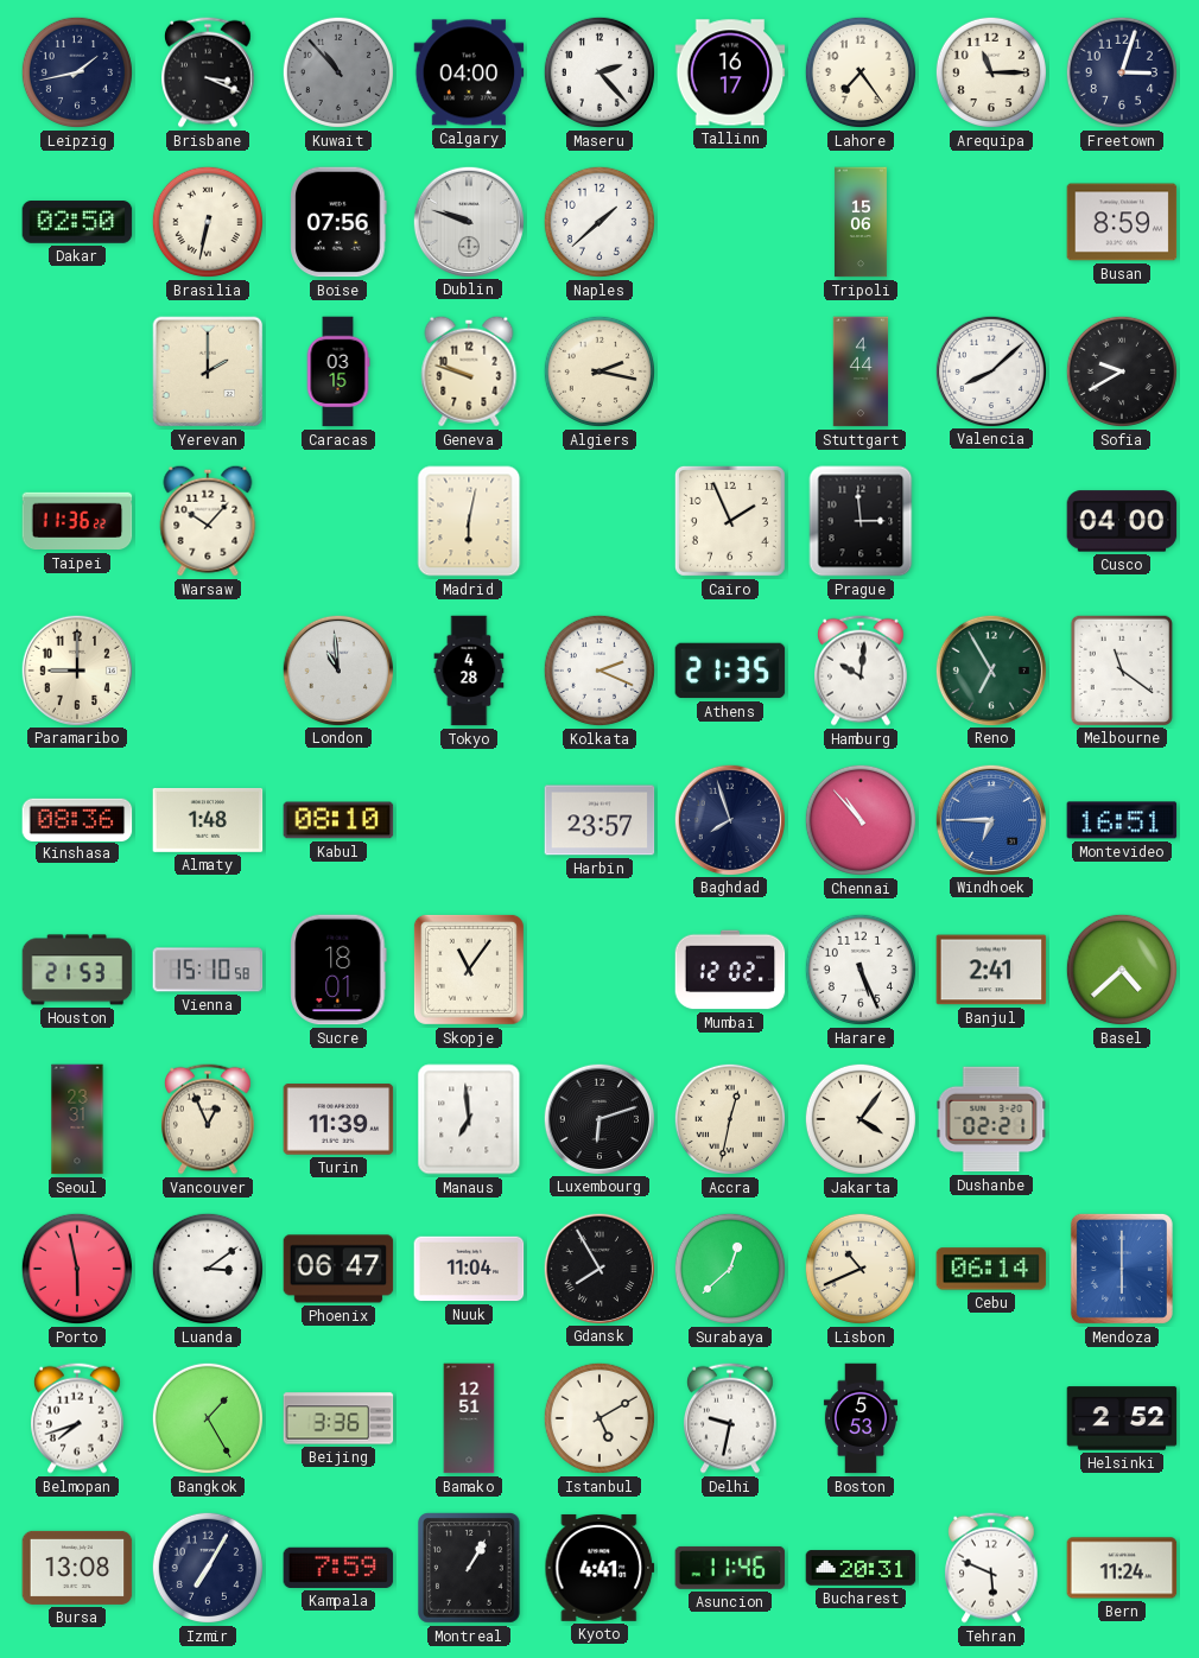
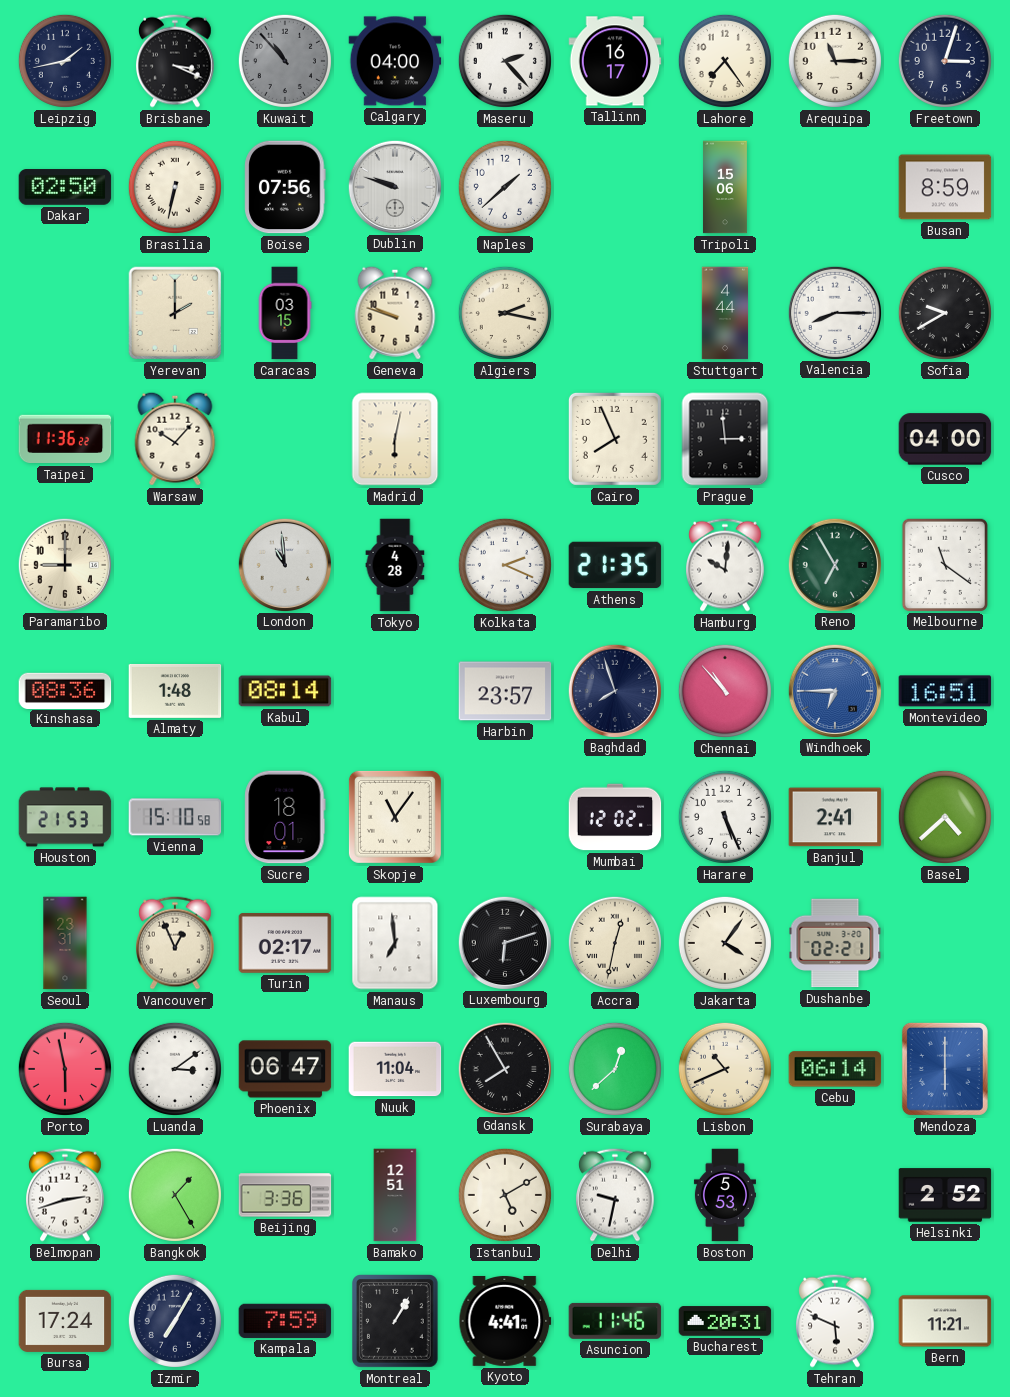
Valencia: 8:08 -> 8:15 (834, 312)
Cairo: 1:56 -> 7:56 (615, 439)
Kabul: 08:10 -> 08:14 (285, 691)
Turin: 11:39 -> 02:17 (285, 943)
Belmopan: 7:42 -> 2:42 (66, 1195)
Bursa: 13:08 -> 17:24 (65, 1321)
Bern: 11:24 -> 11:21 (945, 1321)
